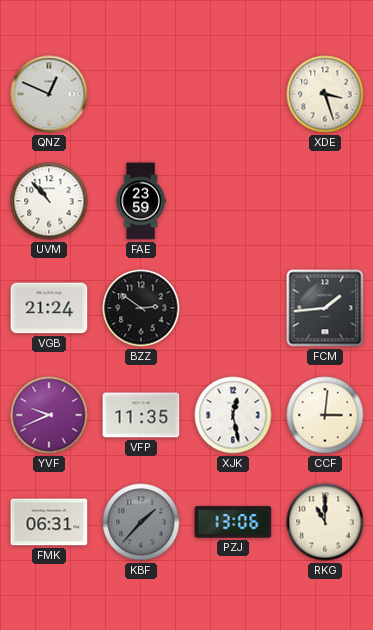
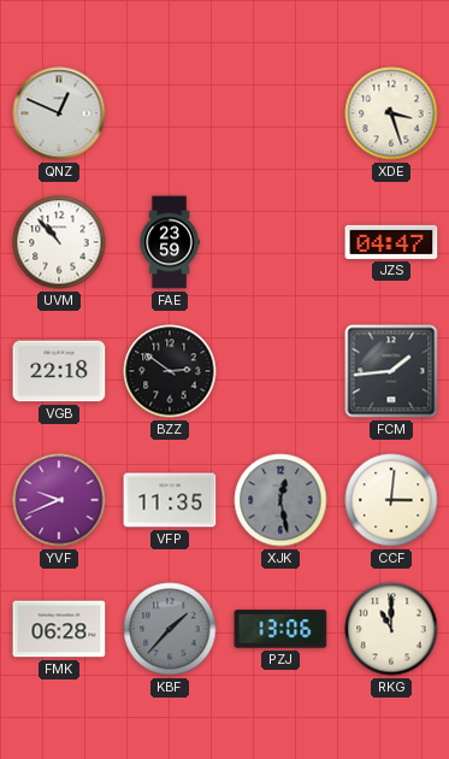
JZS: none -> 04:47 (391, 242)
VGB: 21:24 -> 22:18 (59, 371)
XJK dial: white -> grey (280, 500)
FMK: 06:31 -> 06:28 (59, 629)
